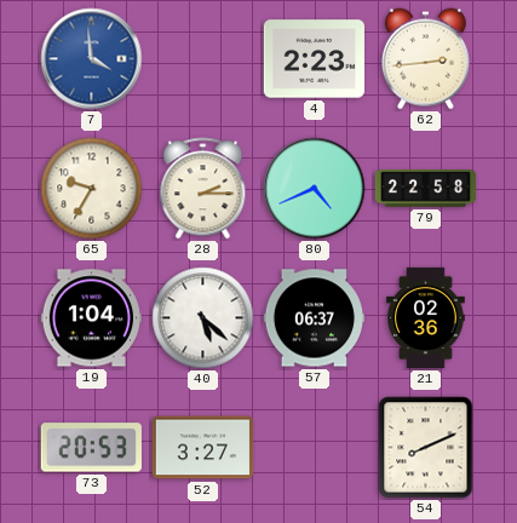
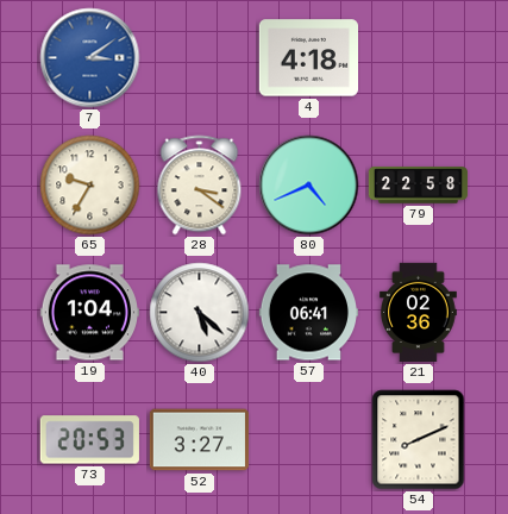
7: 3:59 -> 3:09 (90, 58)
4: 2:23 -> 4:18 (308, 58)
62: 2:44 -> none (425, 59)
28: 2:15 -> 3:21 (200, 186)
57: 06:37 -> 06:41 (308, 313)
